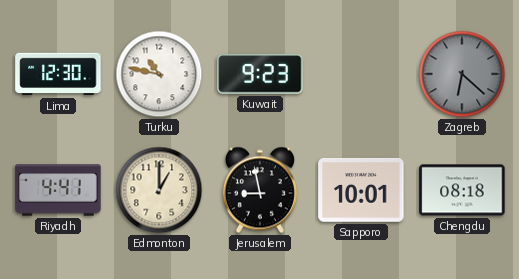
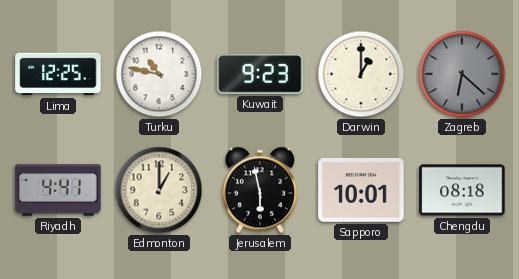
Lima: 12:30 -> 12:25 (58, 74)
Darwin: none -> 1:00 (361, 74)
Jerusalem: 8:58 -> 5:58 (260, 190)
